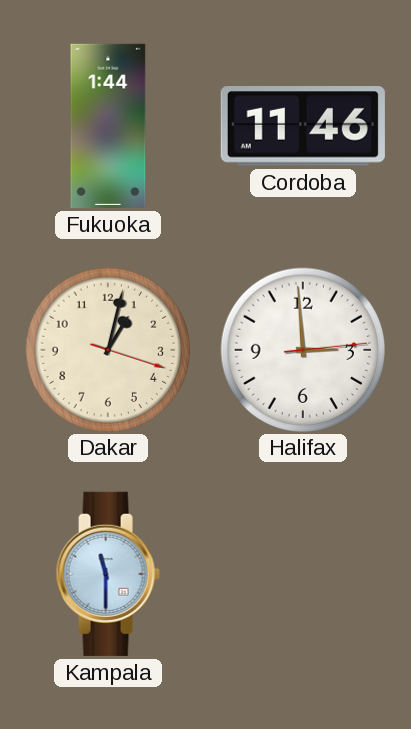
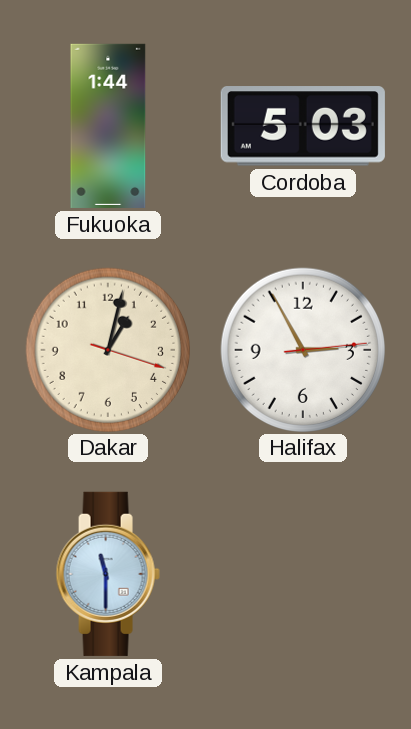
Cordoba: 11:46 -> 5:03 (303, 126)
Halifax: 2:59 -> 2:55 (302, 349)
